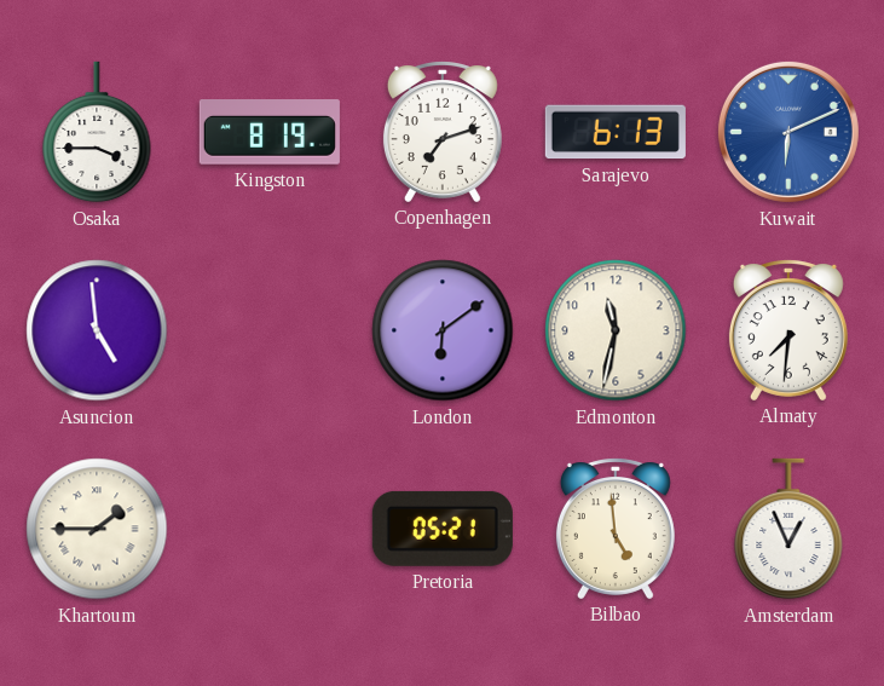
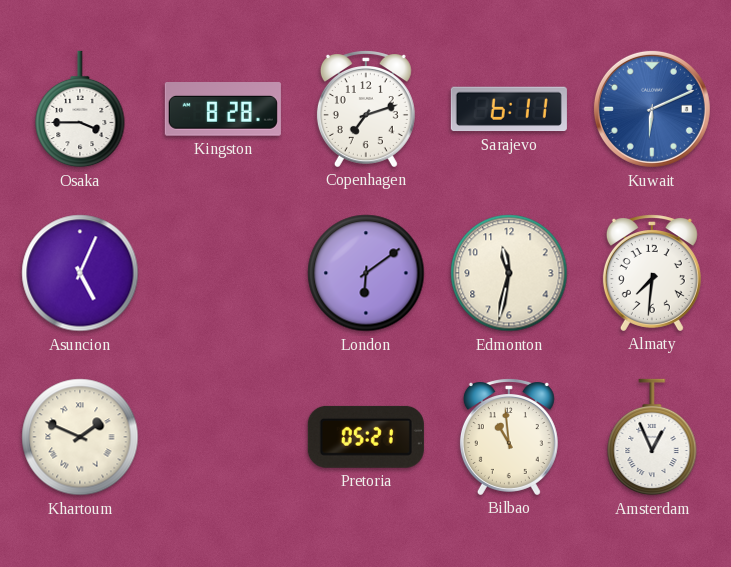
Kingston: 8:19 -> 8:28 (223, 110)
Sarajevo: 6:13 -> 6:11 (509, 109)
Asuncion: 4:59 -> 5:04 (80, 273)
Khartoum: 1:45 -> 1:49 (80, 437)
Bilbao: 4:59 -> 10:59 (509, 437)
